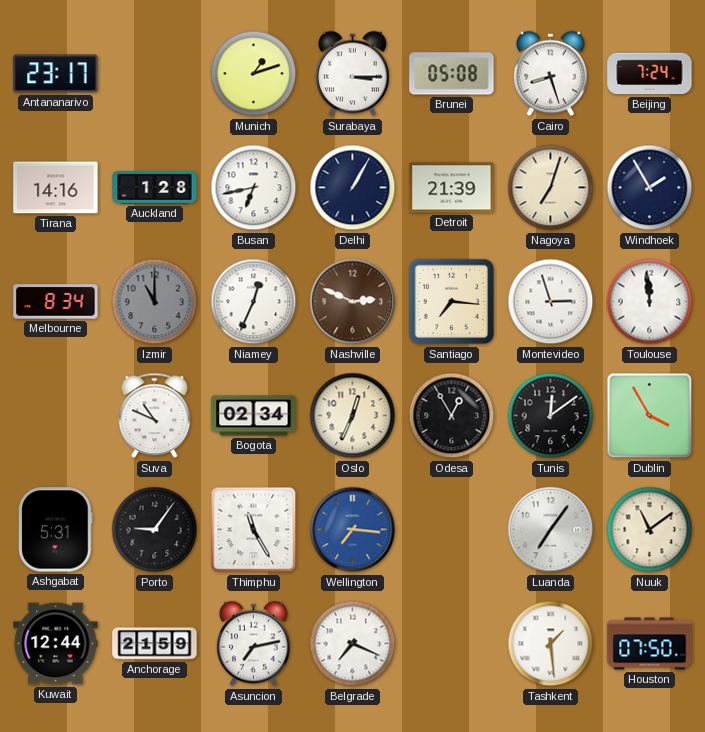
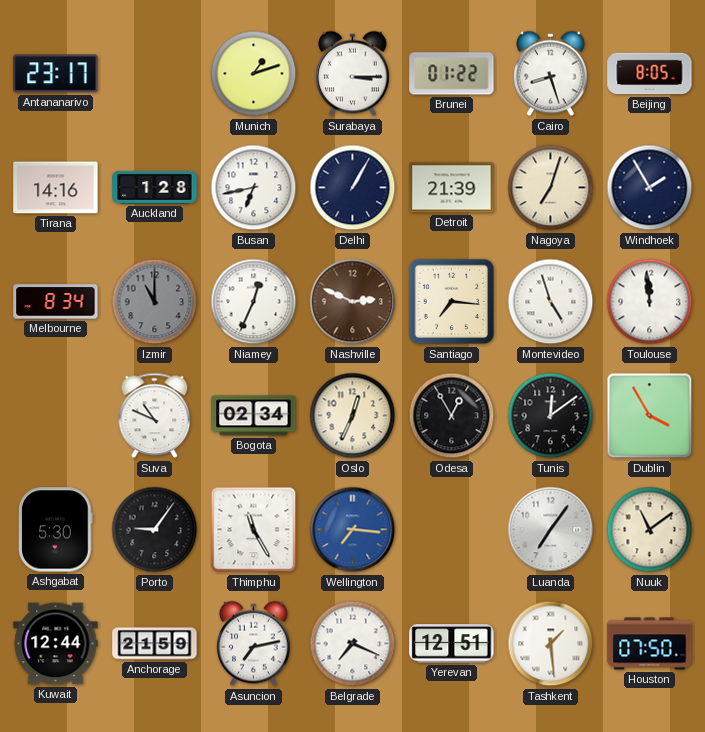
Brunei: 05:08 -> 01:22 (452, 74)
Beijing: 7:24 -> 8:05 (650, 74)
Montevideo: 2:57 -> 4:57 (551, 302)
Ashgabat: 5:31 -> 5:30 (56, 530)
Yerevan: none -> 12:51 (452, 644)
